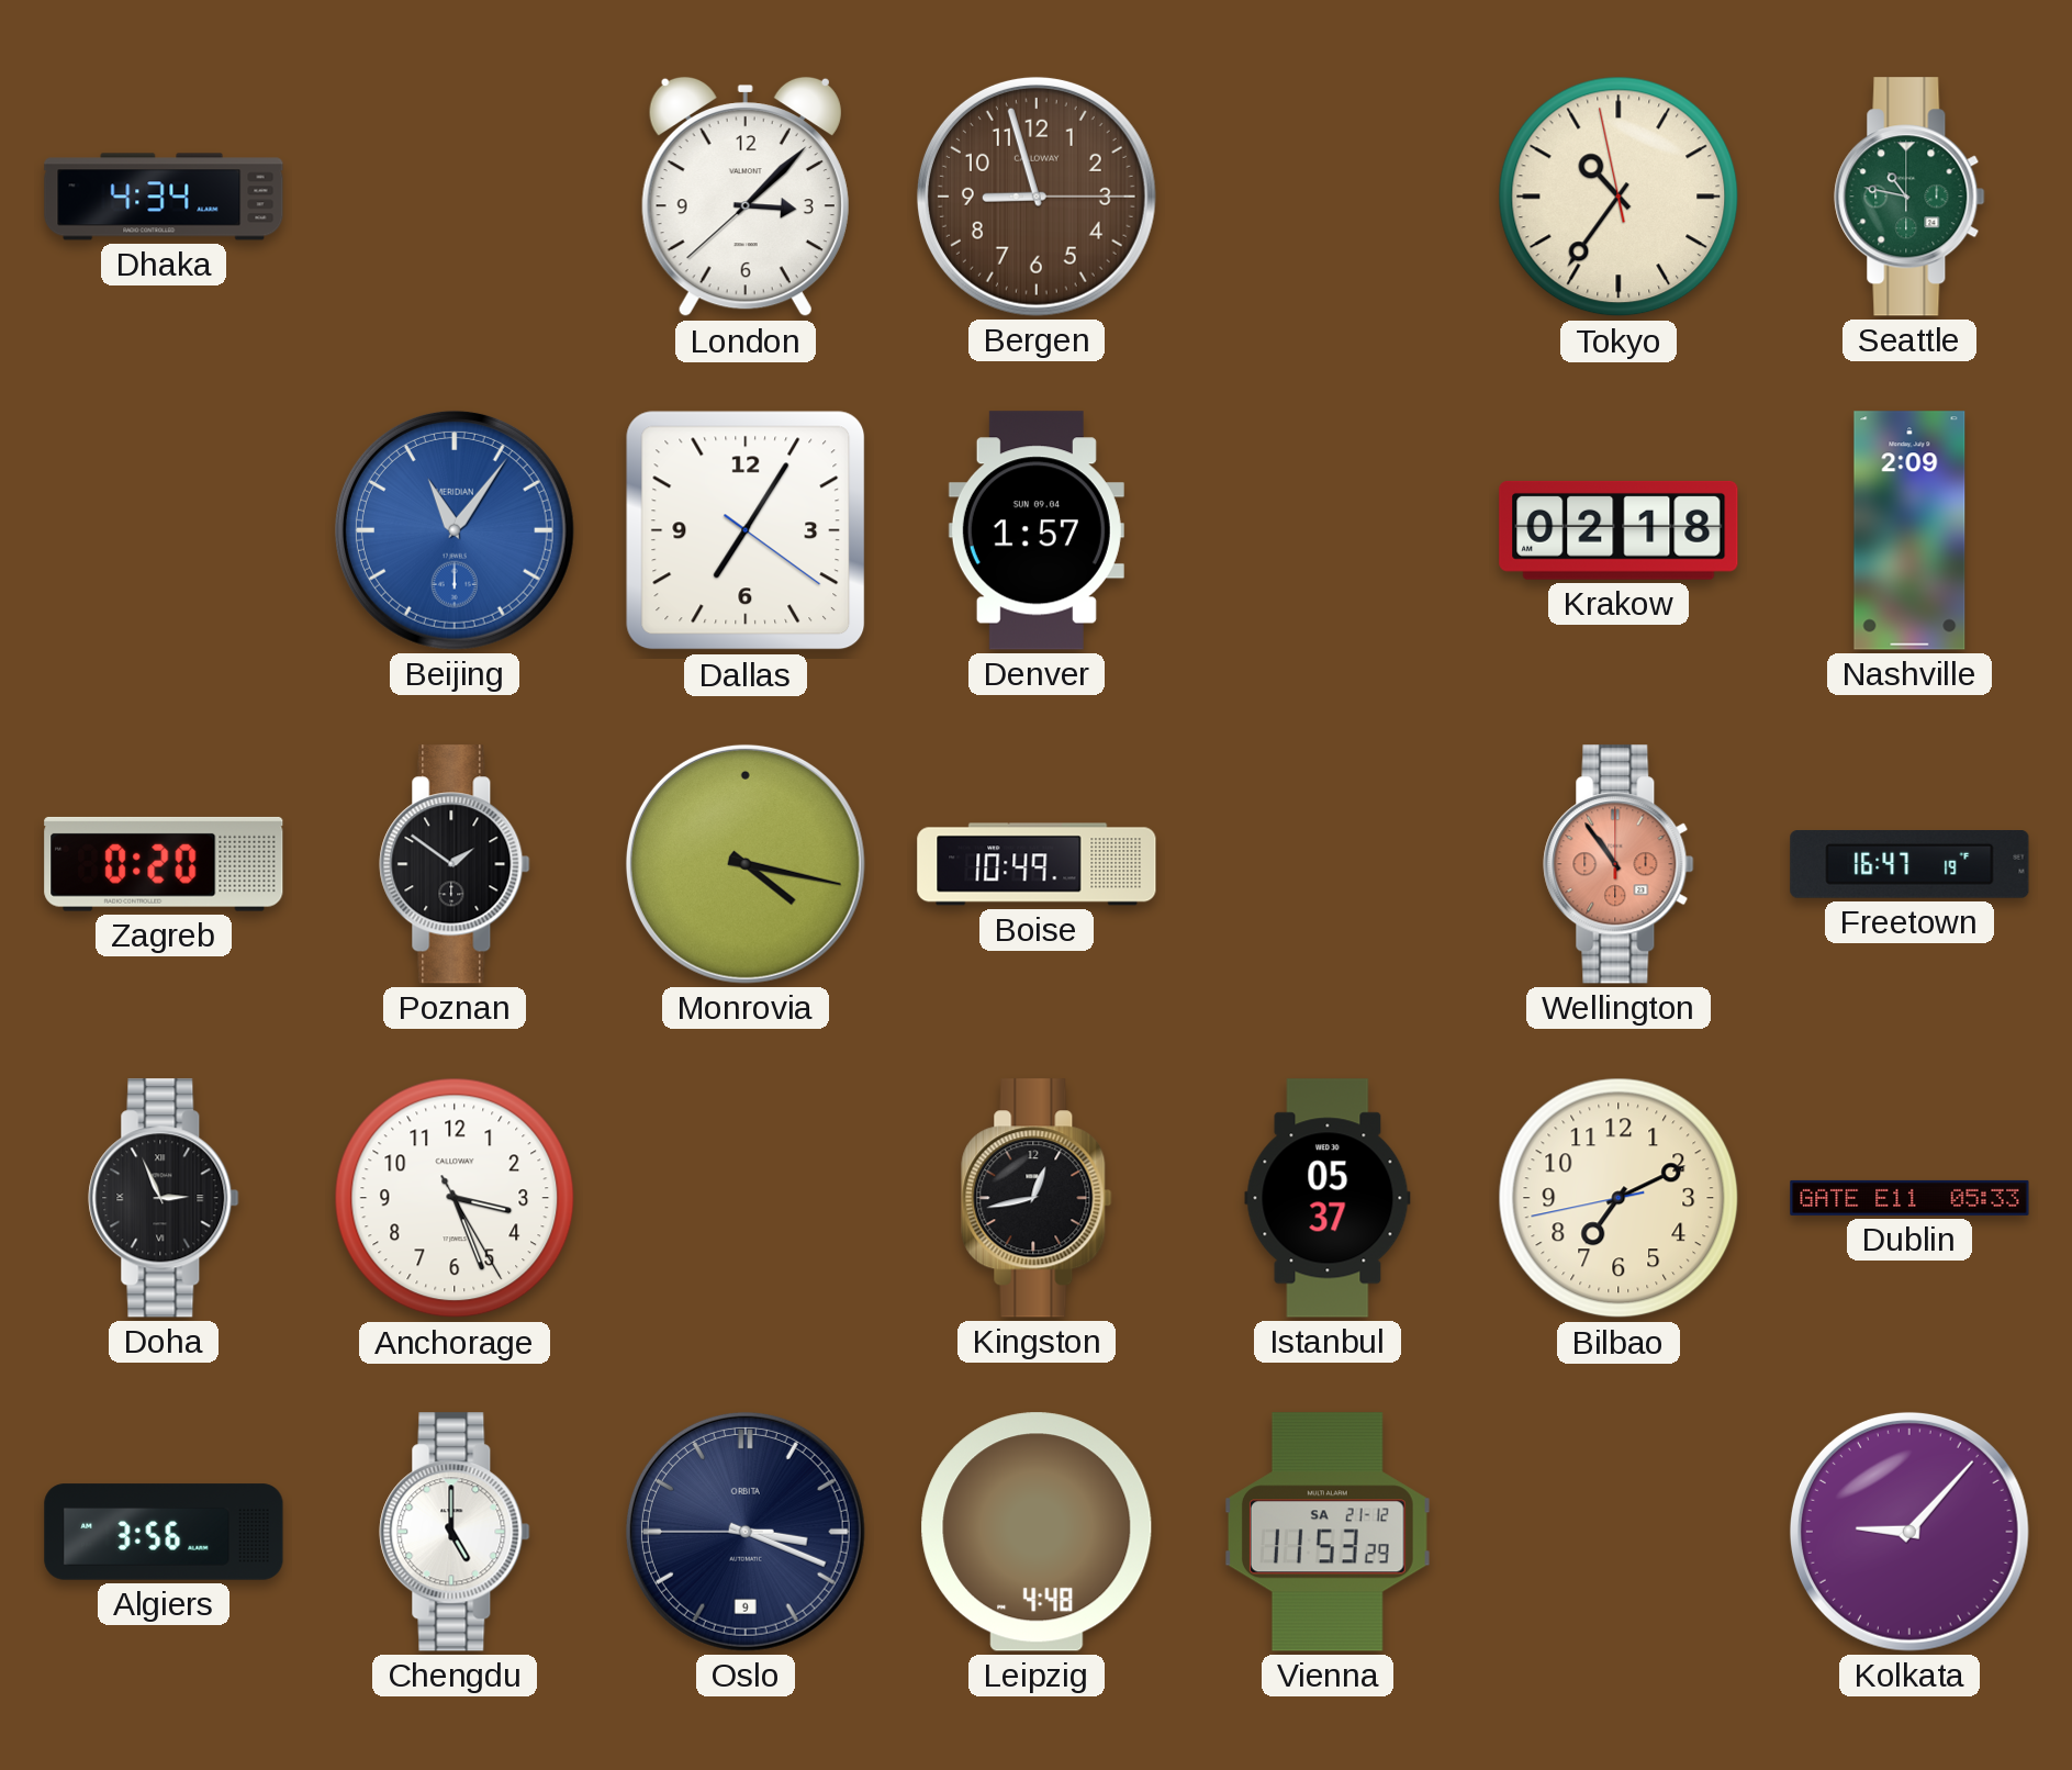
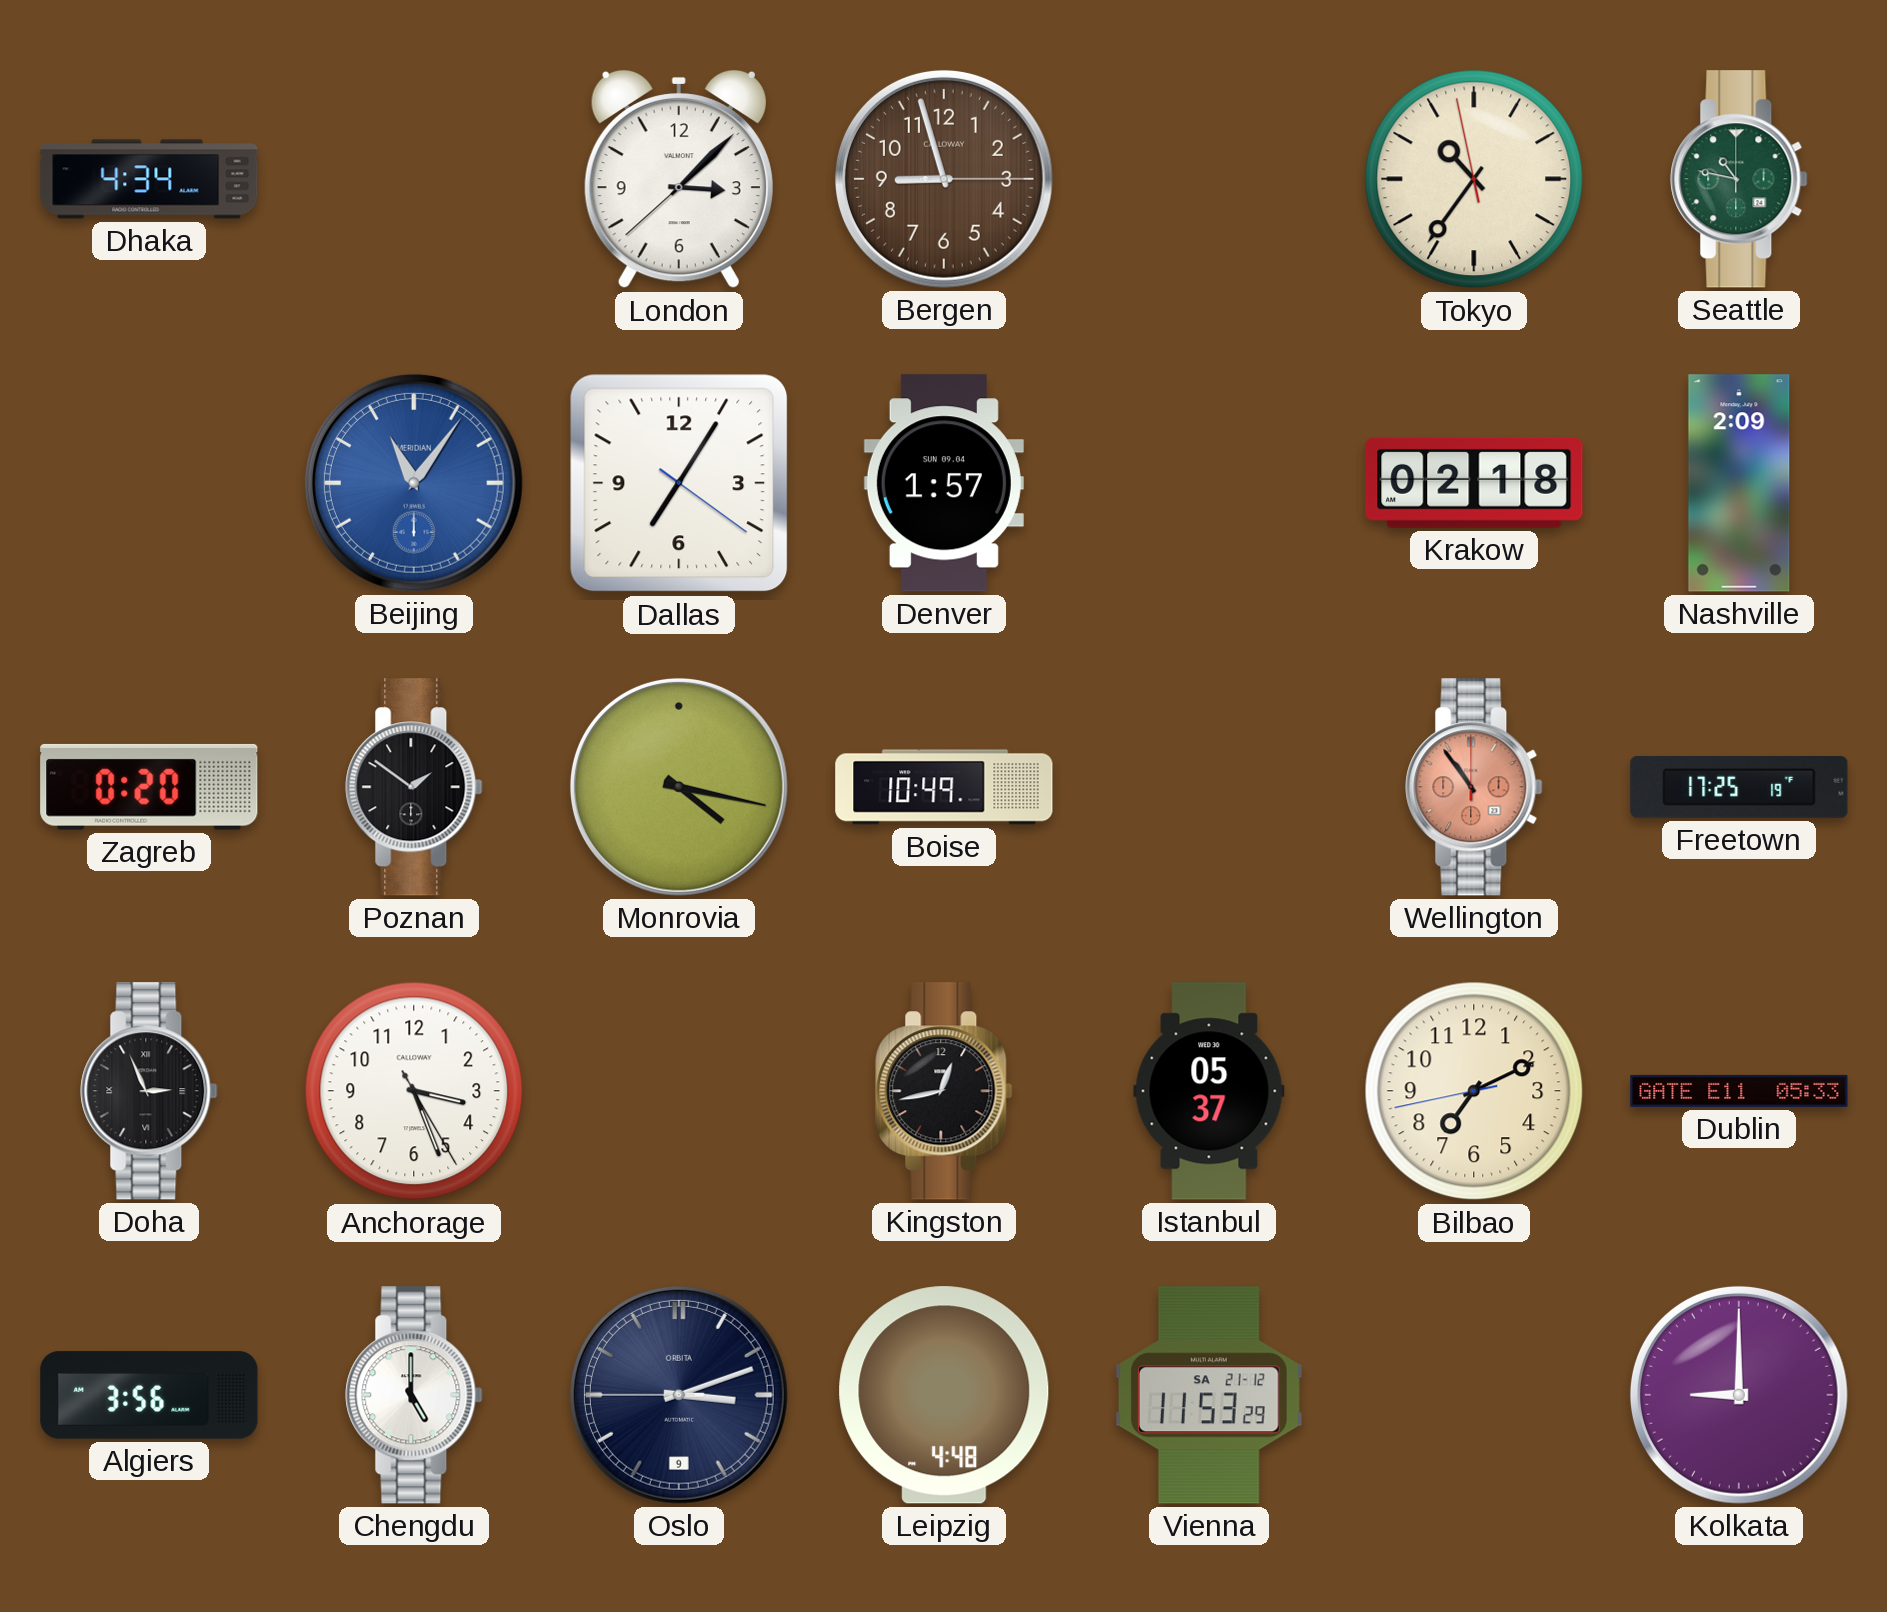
Freetown: 16:47 -> 17:25 (1739, 788)
Oslo: 3:18 -> 3:11 (679, 1395)
Kolkata: 9:07 -> 9:00 (1739, 1395)
